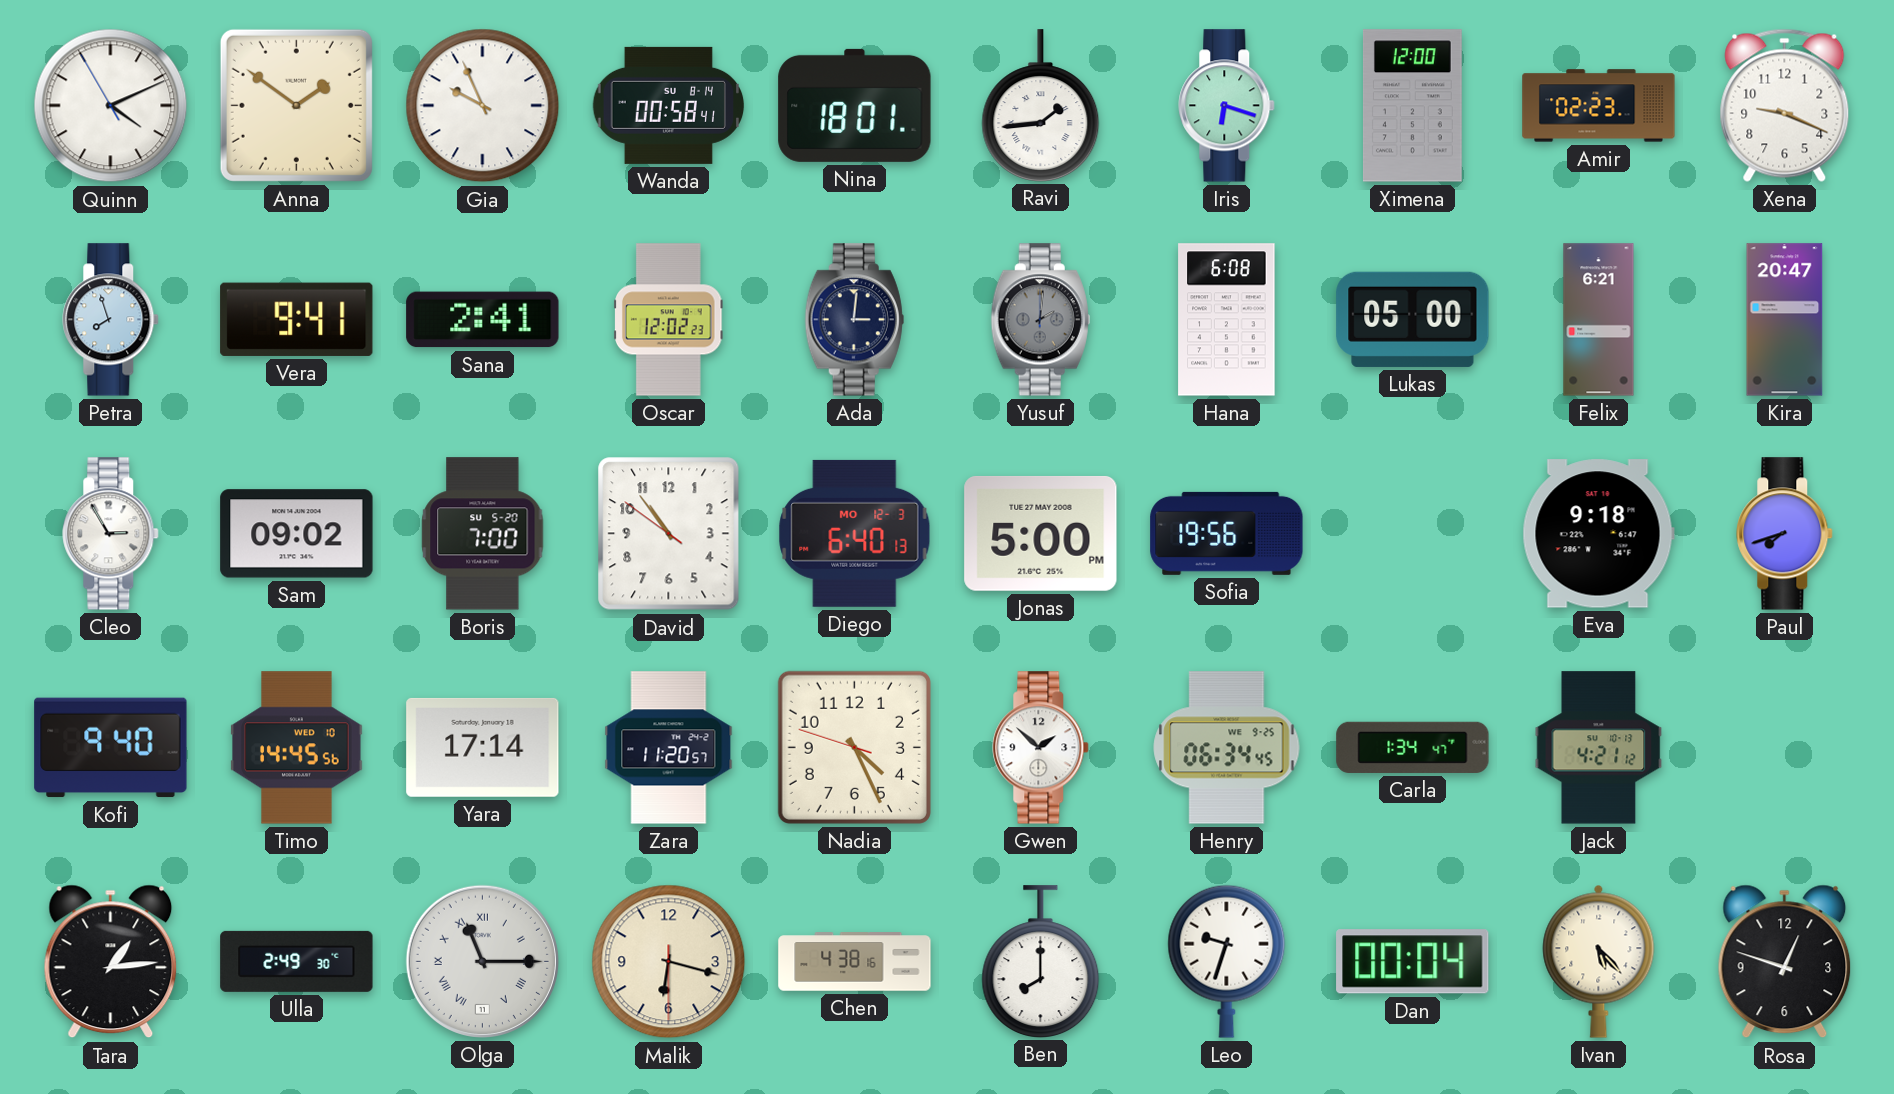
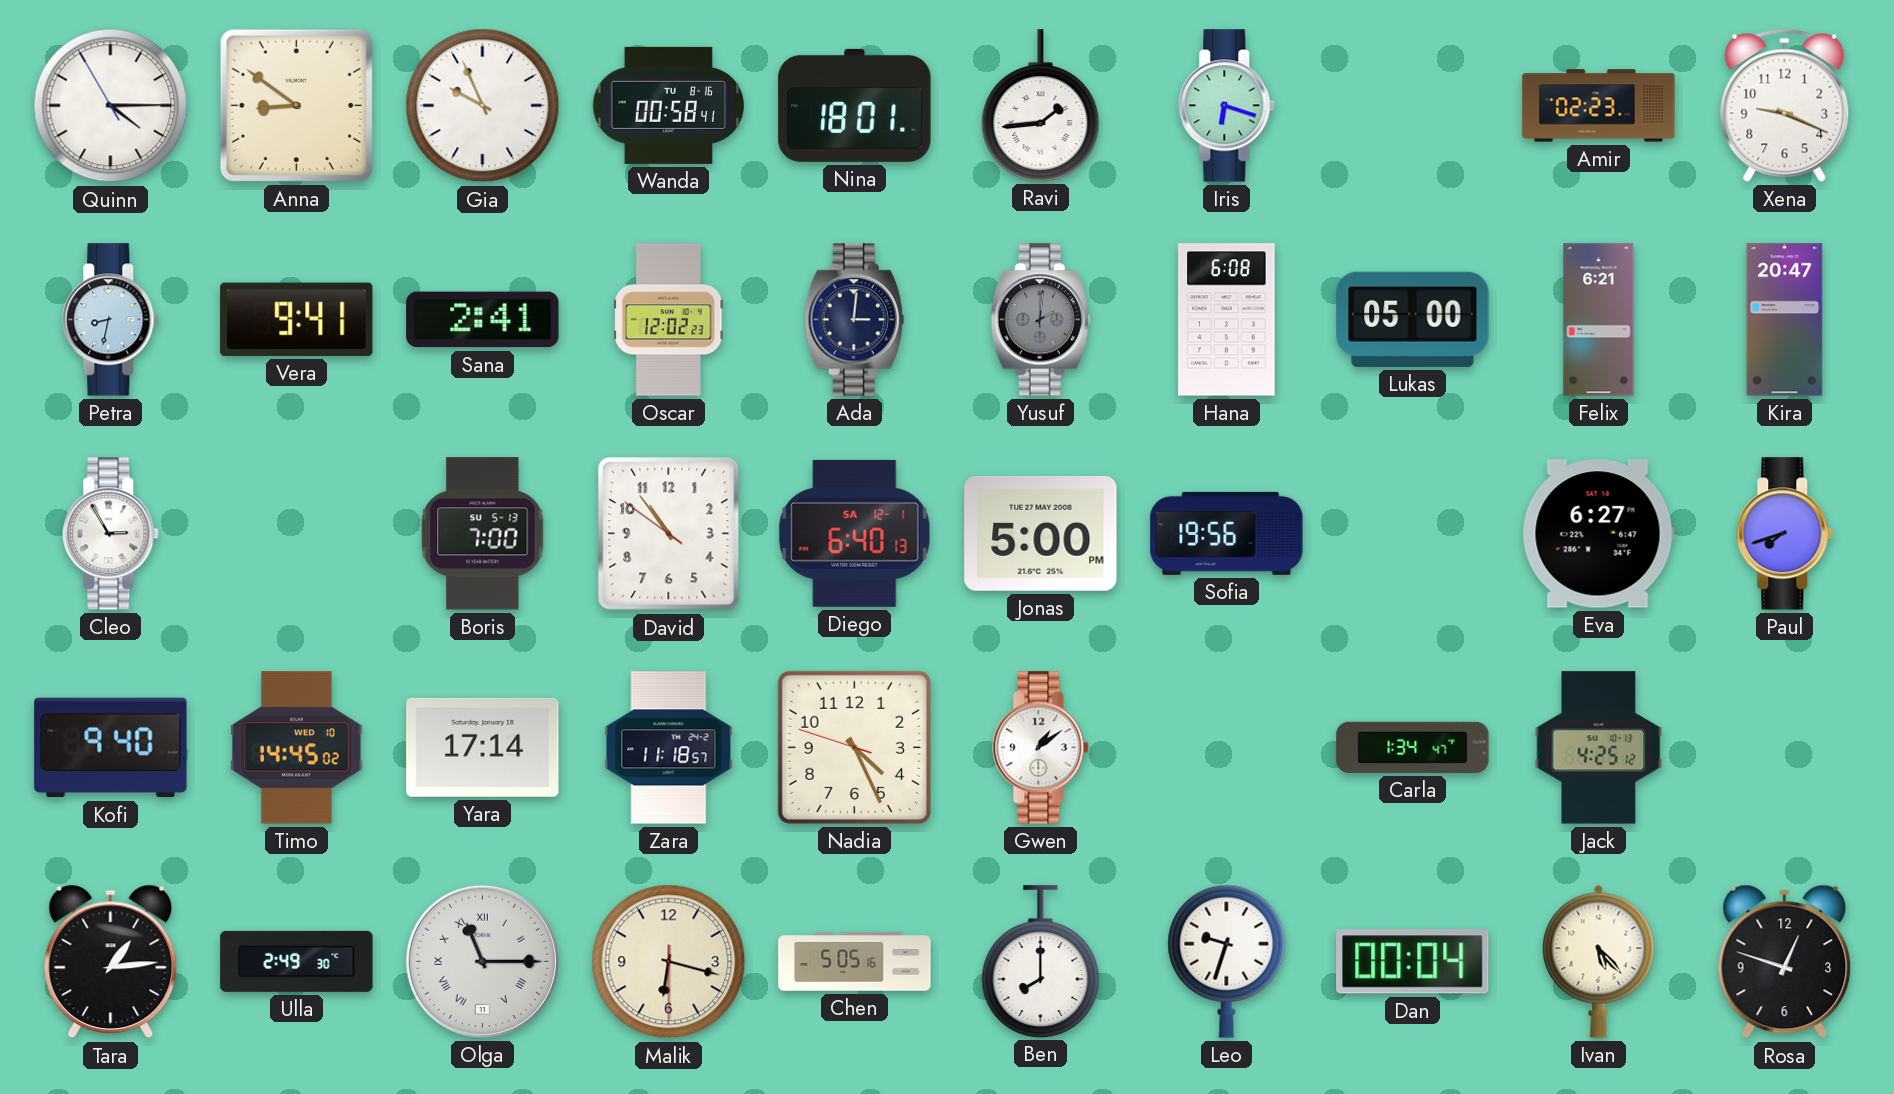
Quinn: 4:10 -> 4:14 (111, 106)
Anna: 1:51 -> 8:51 (296, 105)
Wanda date: SU 8-14 -> TU 8-16 (669, 105)
Ximena: 12:00 -> none (1412, 106)
Petra: 7:57 -> 8:32 (111, 320)
Sam: 09:02 -> none (297, 534)
Boris date: SU 5-20 -> SU 5-13 (483, 534)
Diego date: MO 12-3 -> SA 12-1 (855, 533)
Eva: 9:18 -> 6:27 (1598, 534)
Timo: 14:45:56 -> 14:45:02 (297, 748)
Zara: 11:20 -> 11:18 (669, 748)
Gwen: 1:52 -> 1:09 (1041, 748)
Henry: 06:34 -> none (1227, 748)
Jack: 4:21 -> 4:25 (1599, 748)
Chen: 4:38 -> 5:05 (855, 962)
